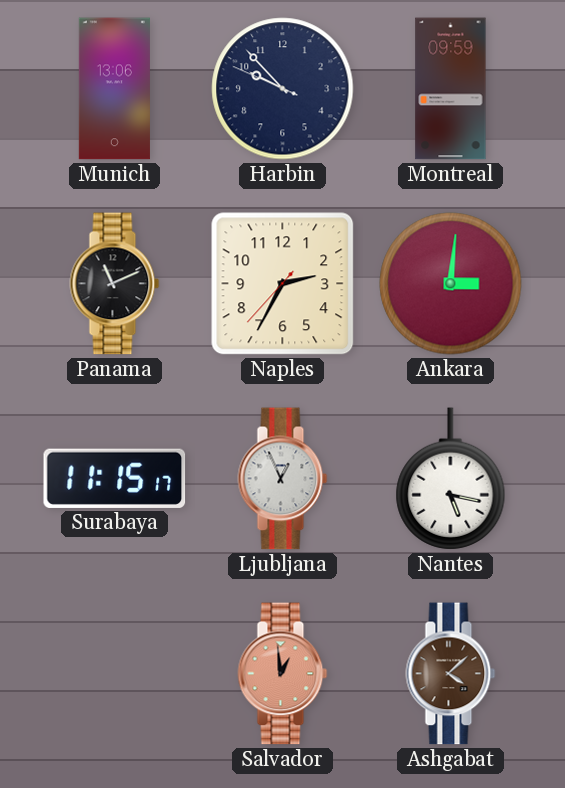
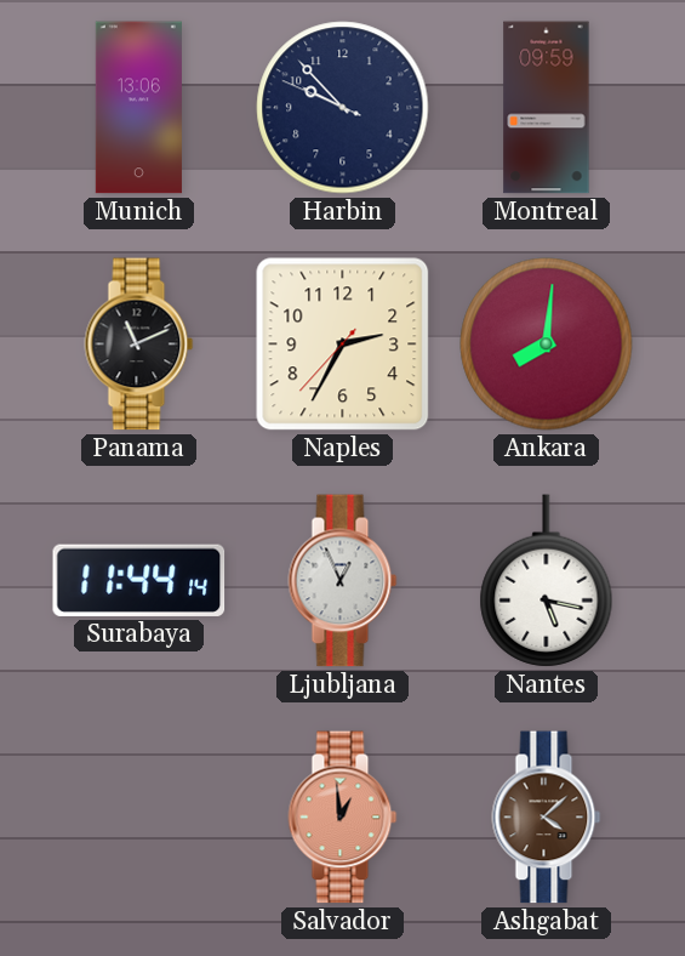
Ankara: 3:01 -> 8:01 (547, 345)
Surabaya: 11:15 -> 11:44 (139, 580)
